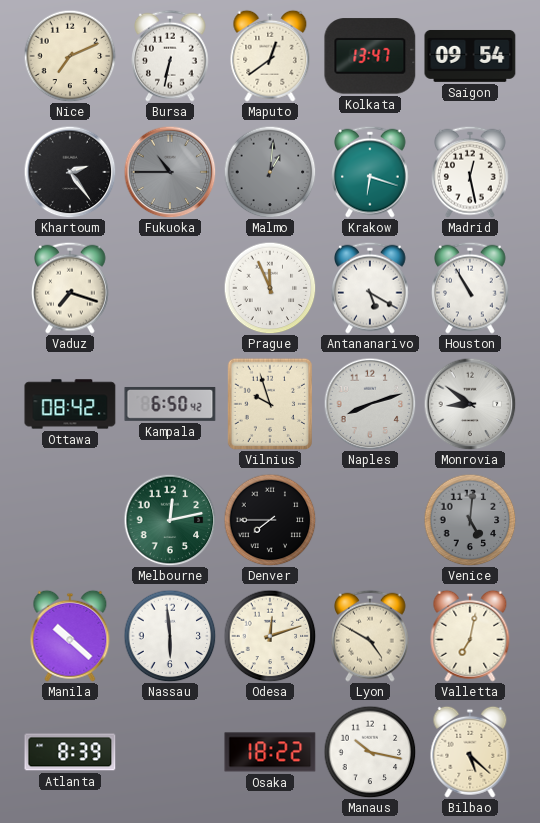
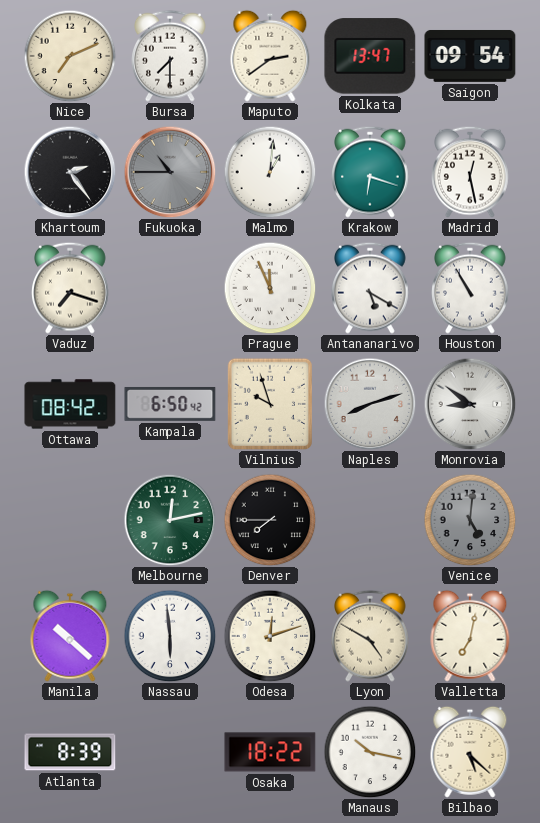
Bursa: 6:32 -> 7:30 (171, 56)
Maputo: 12:39 -> 2:39 (270, 56)
Malmo dial: grey -> white (270, 172)
